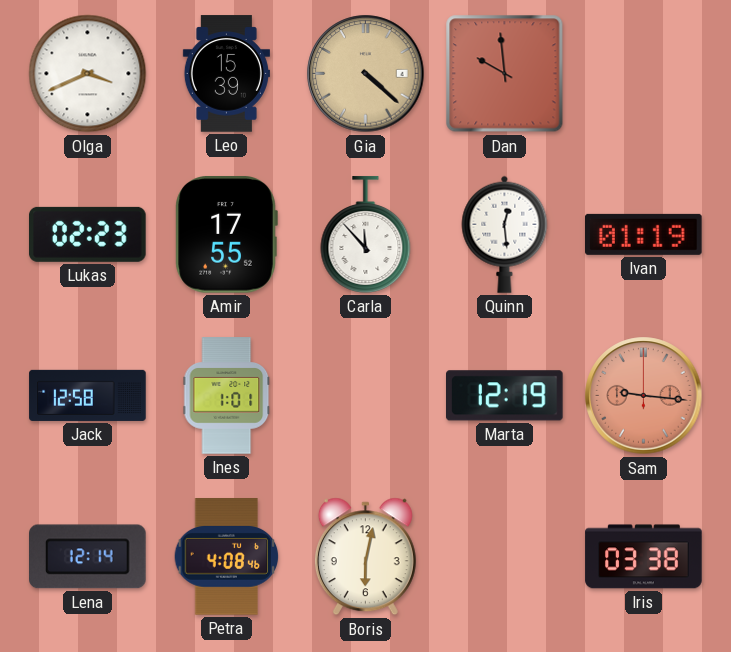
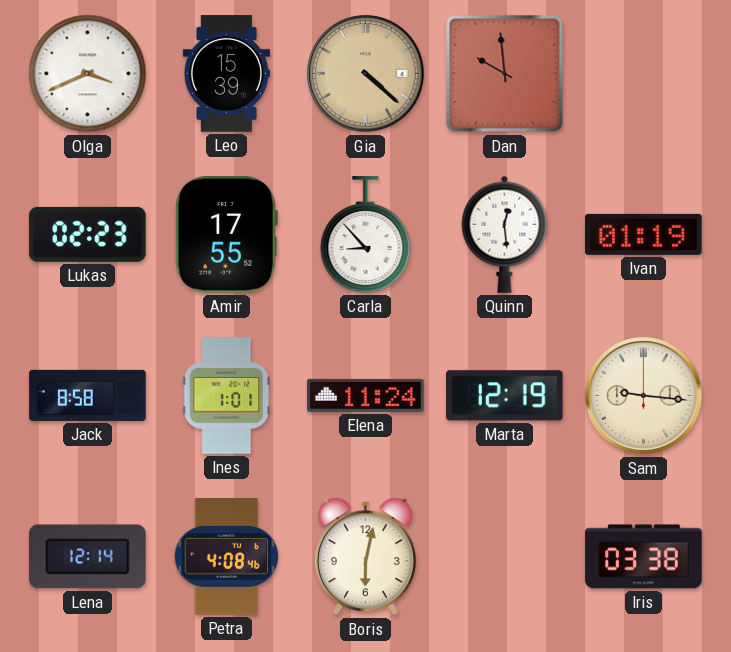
Carla: 11:53 -> 8:53 (366, 235)
Jack: 12:58 -> 8:58 (88, 395)
Elena: none -> 11:24 (366, 395)
Sam dial: salmon -> cream (644, 396)
